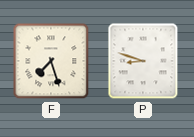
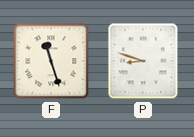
F: 7:27 -> 11:27 (51, 61)
